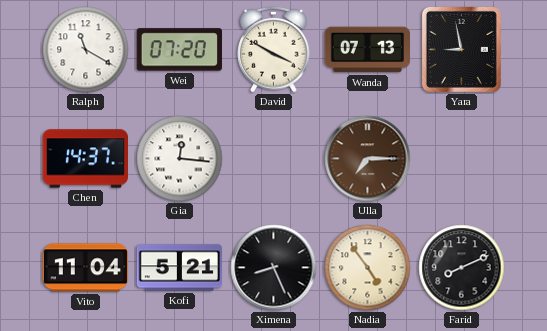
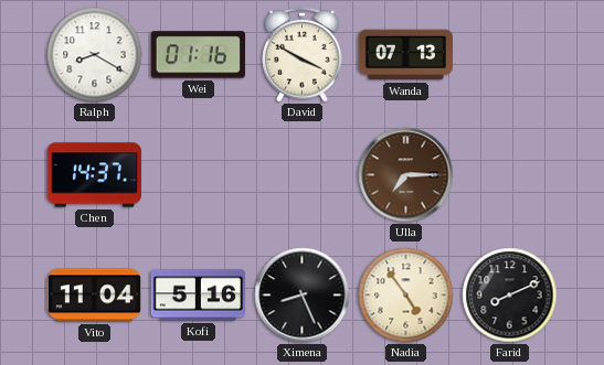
Ralph: 11:20 -> 8:20 (95, 55)
Wei: 07:20 -> 01:16 (198, 55)
Yara: 8:58 -> none (461, 49)
Gia: 12:16 -> none (180, 159)
Kofi: 5:21 -> 5:16 (198, 296)
